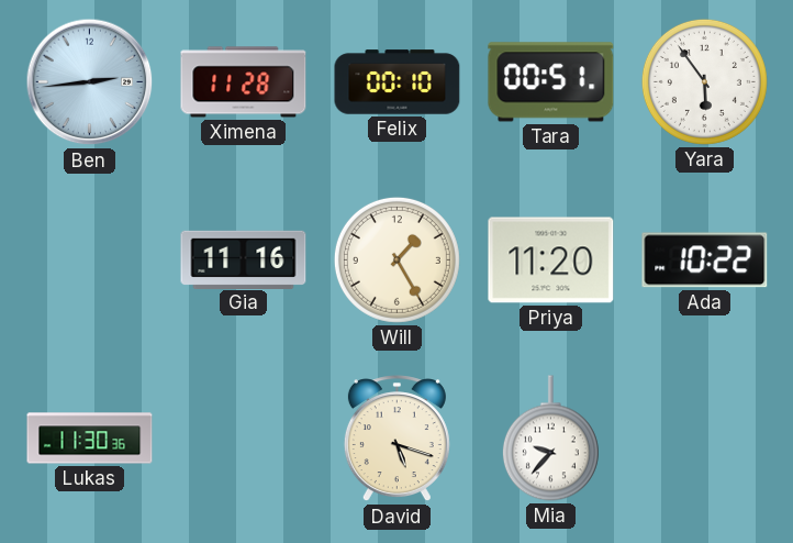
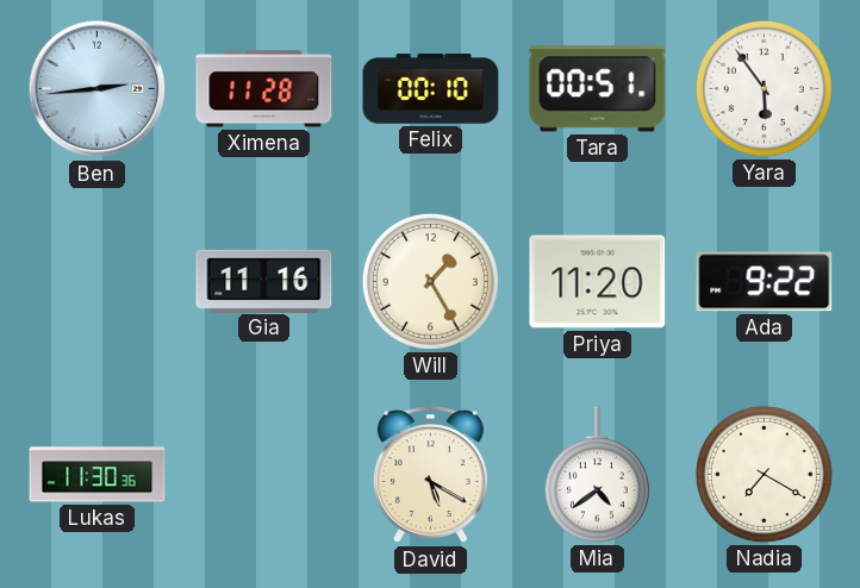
Ada: 10:22 -> 9:22 (765, 282)
David: 5:18 -> 5:20 (430, 475)
Mia: 9:37 -> 4:39 (597, 475)
Nadia: none -> 7:20 (764, 474)
